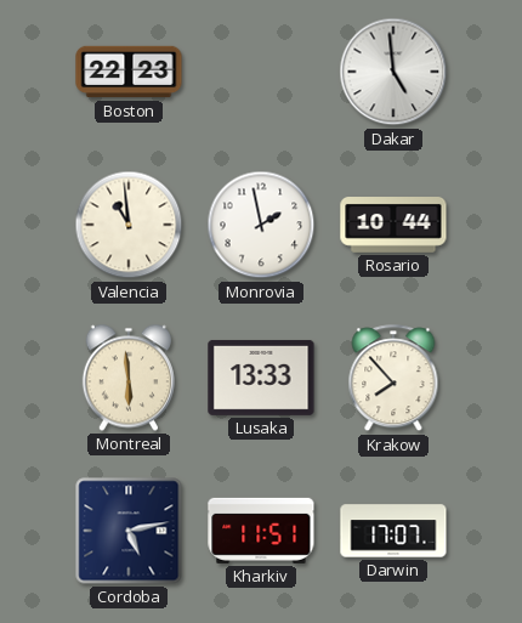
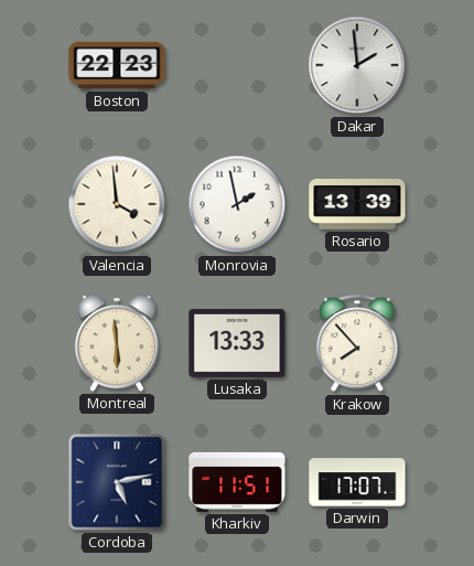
Dakar: 4:59 -> 1:59 (357, 65)
Valencia: 10:59 -> 3:59 (117, 204)
Rosario: 10:44 -> 13:39 (357, 205)
